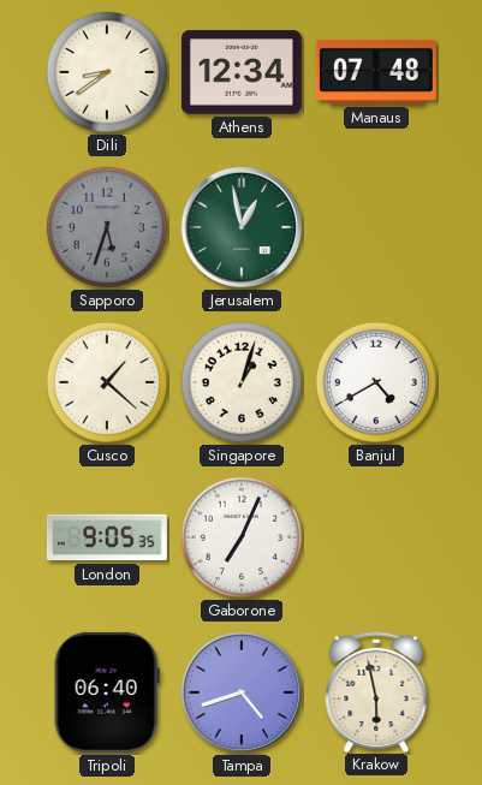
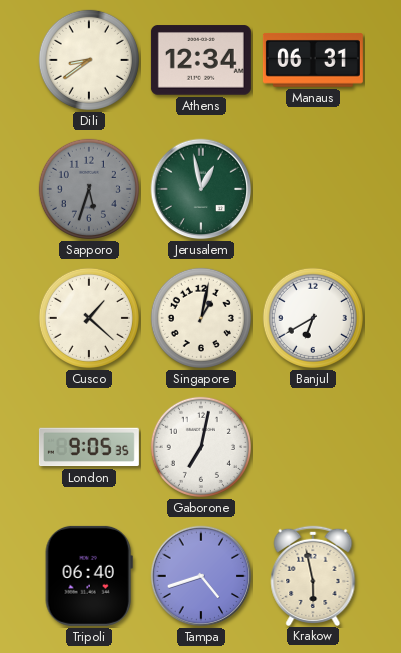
Manaus: 07:48 -> 06:31 (313, 60)
Singapore: 1:03 -> 1:02 (201, 318)
Banjul: 4:40 -> 6:40 (313, 318)
Gaborone: 7:04 -> 7:02 (201, 447)
